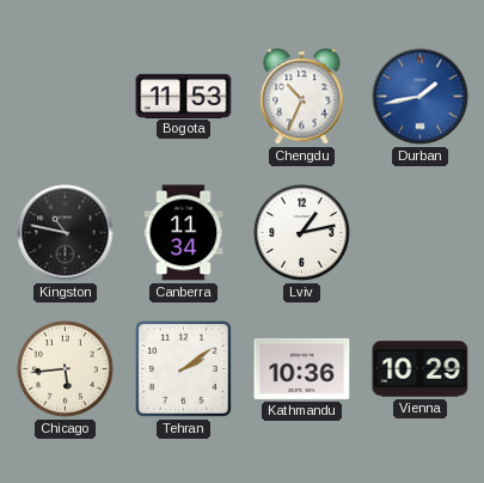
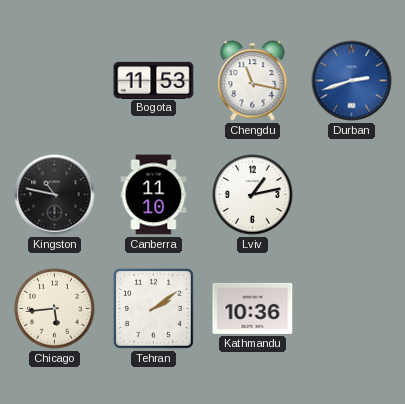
Chengdu: 10:34 -> 11:17 (253, 81)
Durban: 1:43 -> 2:42 (352, 81)
Canberra: 11:34 -> 11:10 (154, 195)
Vienna: 10:29 -> none (421, 369)
